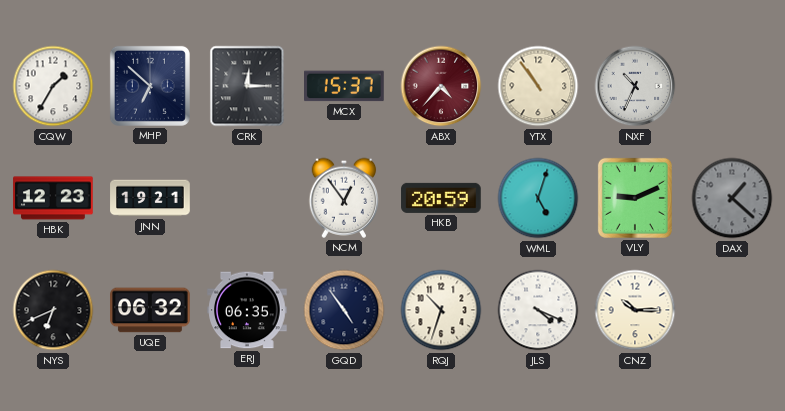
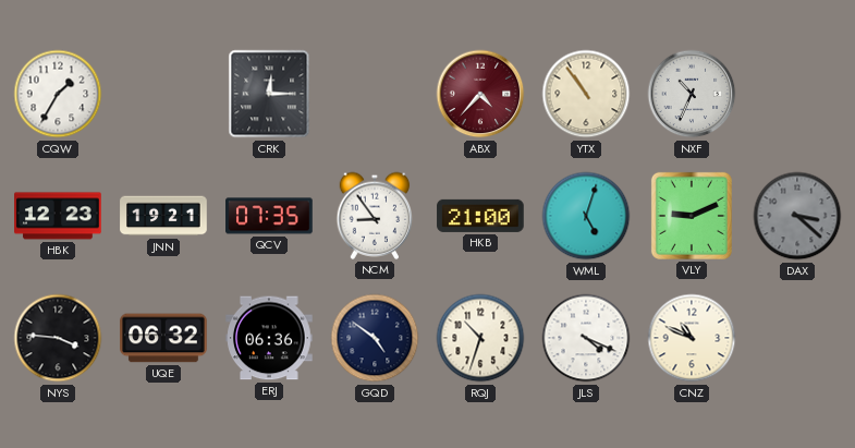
MHP: 6:52 -> none (150, 86)
MCX: 15:37 -> none (345, 86)
QCV: none -> 07:35 (269, 216)
NCM: 12:54 -> 8:54 (375, 216)
HKB: 20:59 -> 21:00 (480, 216)
DAX: 1:22 -> 3:22 (797, 216)
NYS: 6:41 -> 3:46 (58, 338)
ERJ: 06:35 -> 06:36 (269, 338)
GQD: 4:54 -> 4:51 (375, 338)
CNZ: 10:15 -> 10:49 (692, 338)
